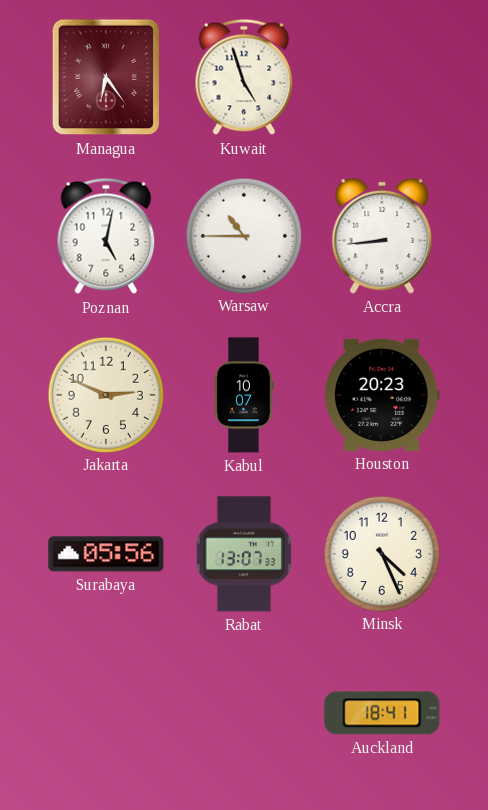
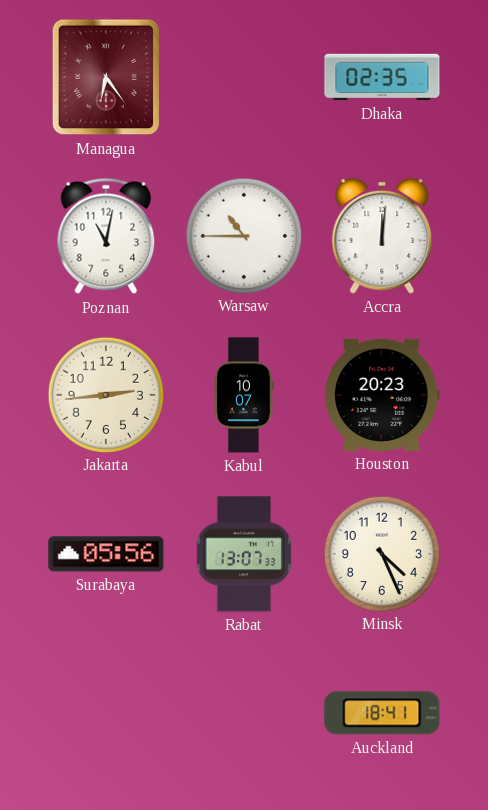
Kuwait: 4:57 -> none (244, 77)
Dhaka: none -> 02:35 (382, 77)
Poznan: 5:02 -> 11:02 (106, 236)
Accra: 8:44 -> 12:01 (382, 236)
Jakarta: 2:49 -> 2:44 (105, 394)
